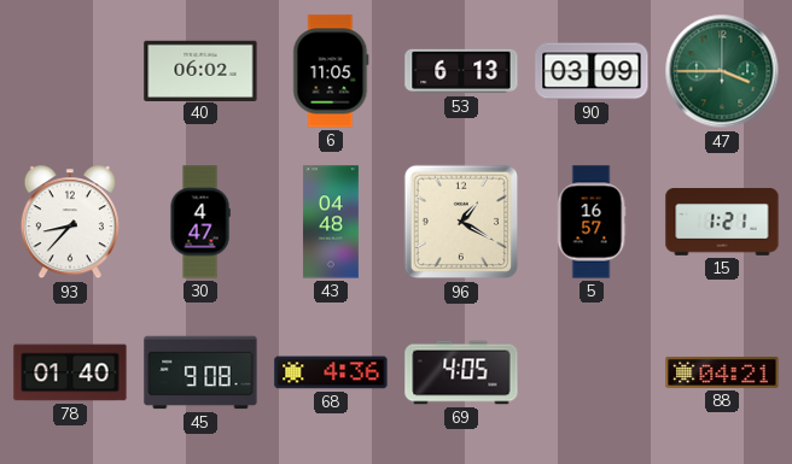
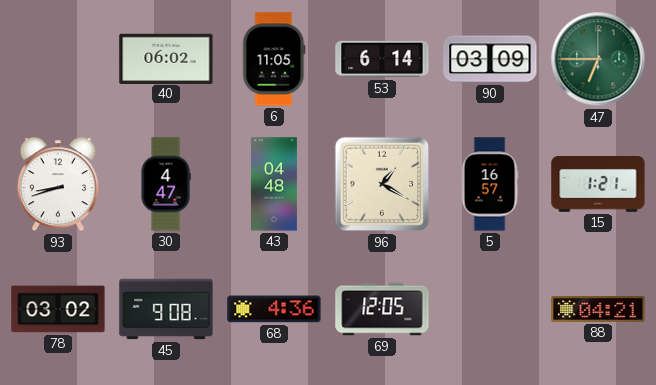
53: 6:13 -> 6:14 (382, 59)
47: 3:45 -> 6:45 (598, 59)
93: 8:37 -> 8:42 (58, 185)
78: 01:40 -> 03:02 (58, 309)
69: 4:05 -> 12:05 (382, 309)
